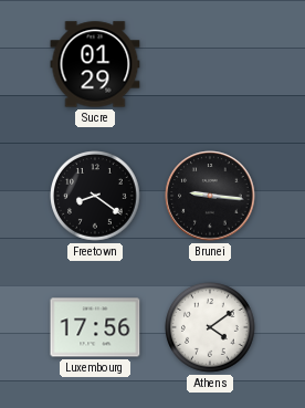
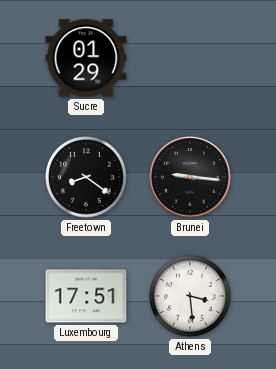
Luxembourg: 17:56 -> 17:51 (86, 296)
Athens: 4:09 -> 3:29 (191, 297)
